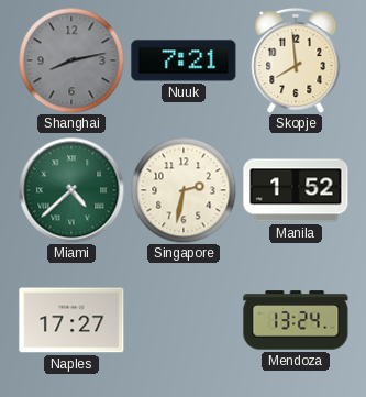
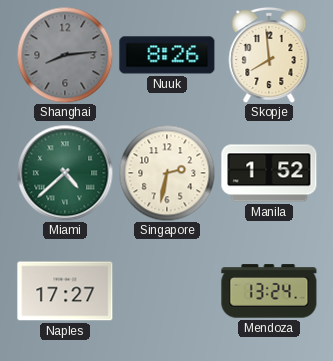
Shanghai: 8:13 -> 8:14 (65, 55)
Nuuk: 7:21 -> 8:26 (167, 55)
